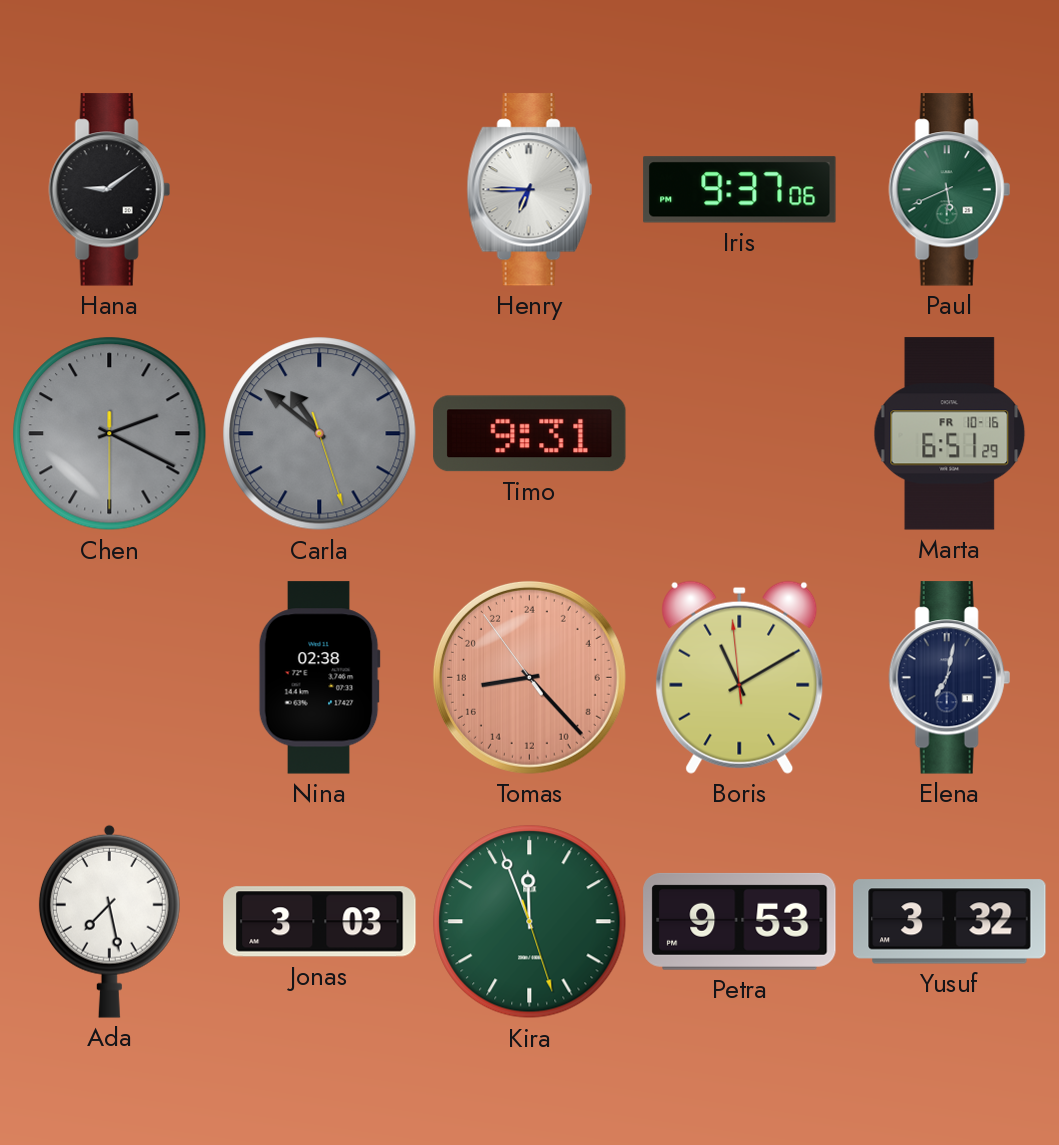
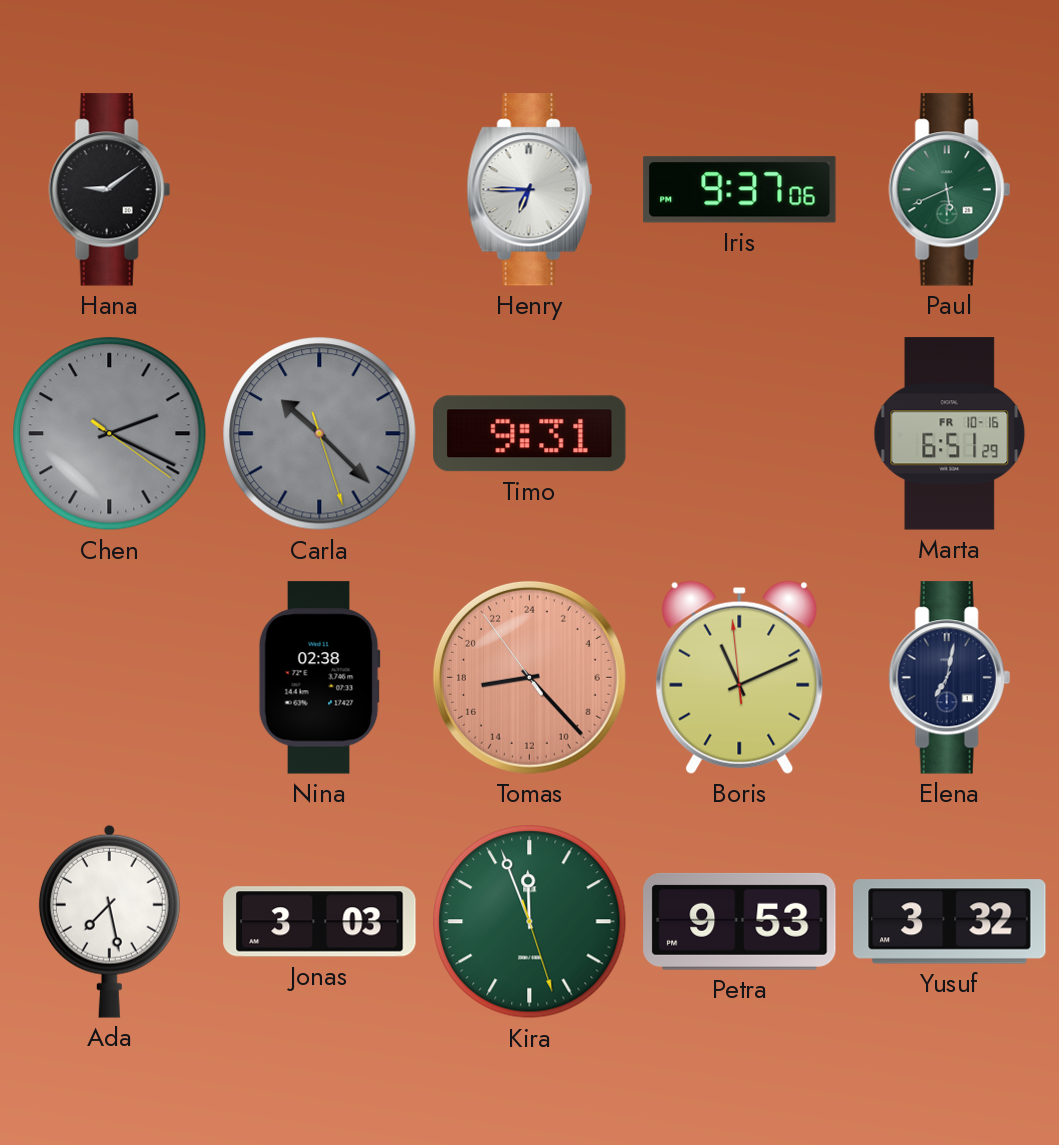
Chen: 2:19:30 -> 2:19:21 (110, 434)
Carla: 10:51 -> 10:22 (320, 434)
Boris: 11:09 -> 11:10 (740, 677)
